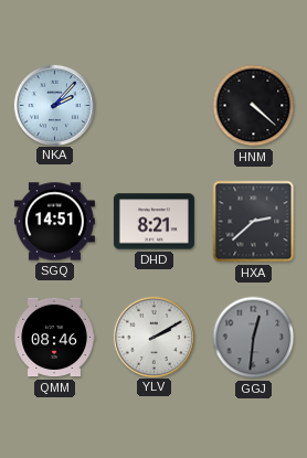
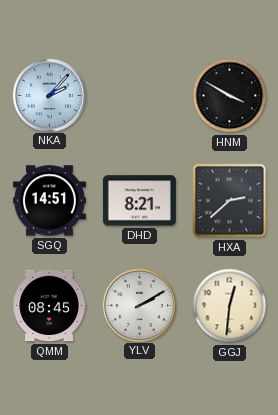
HNM: 4:22 -> 3:50 (230, 96)
QMM: 08:46 -> 08:45 (49, 306)
GGJ dial: grey -> cream (230, 306)
